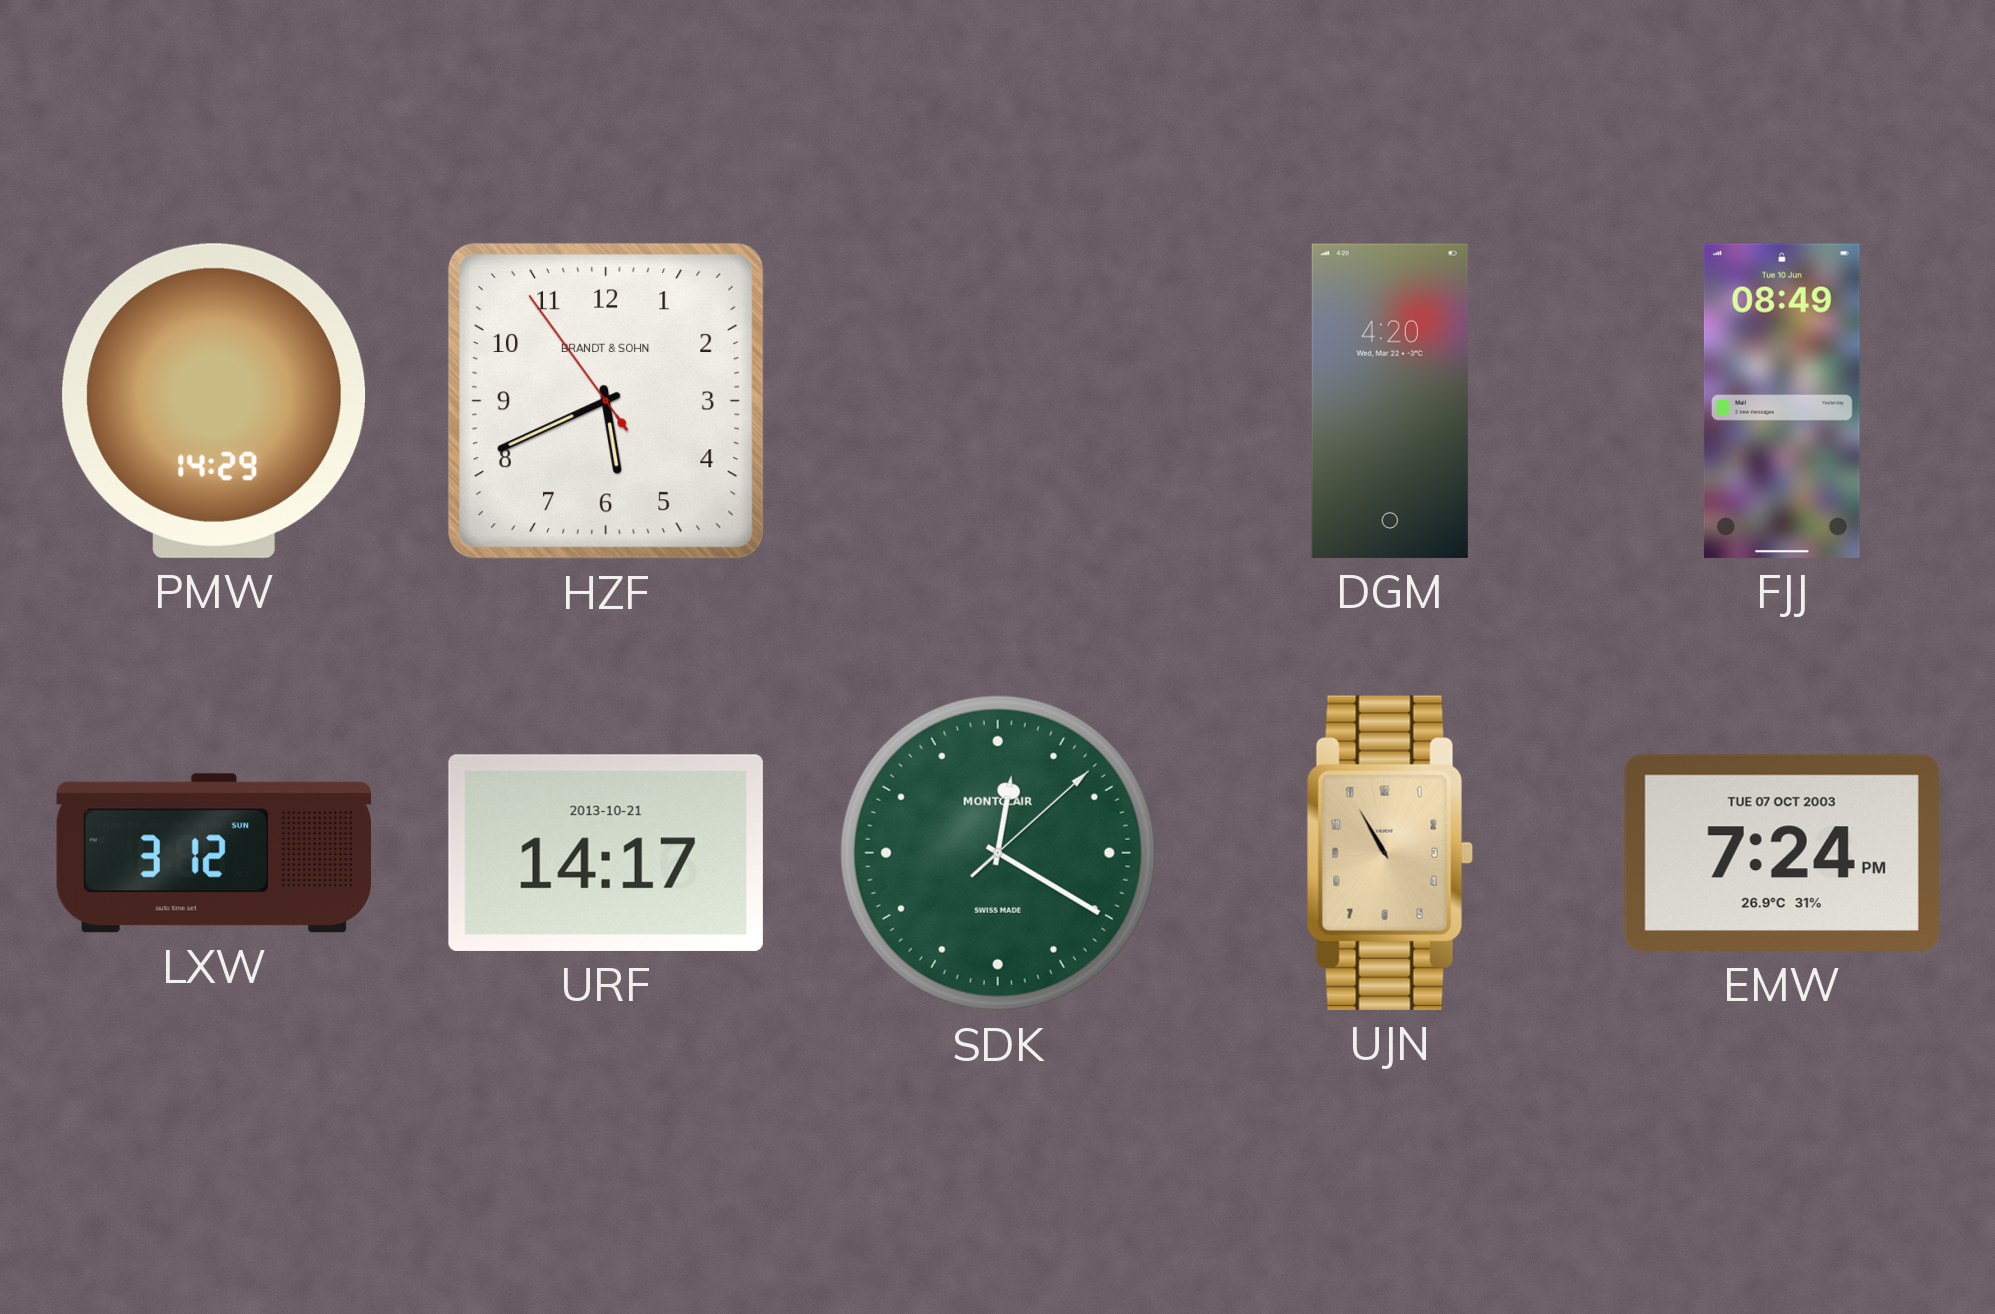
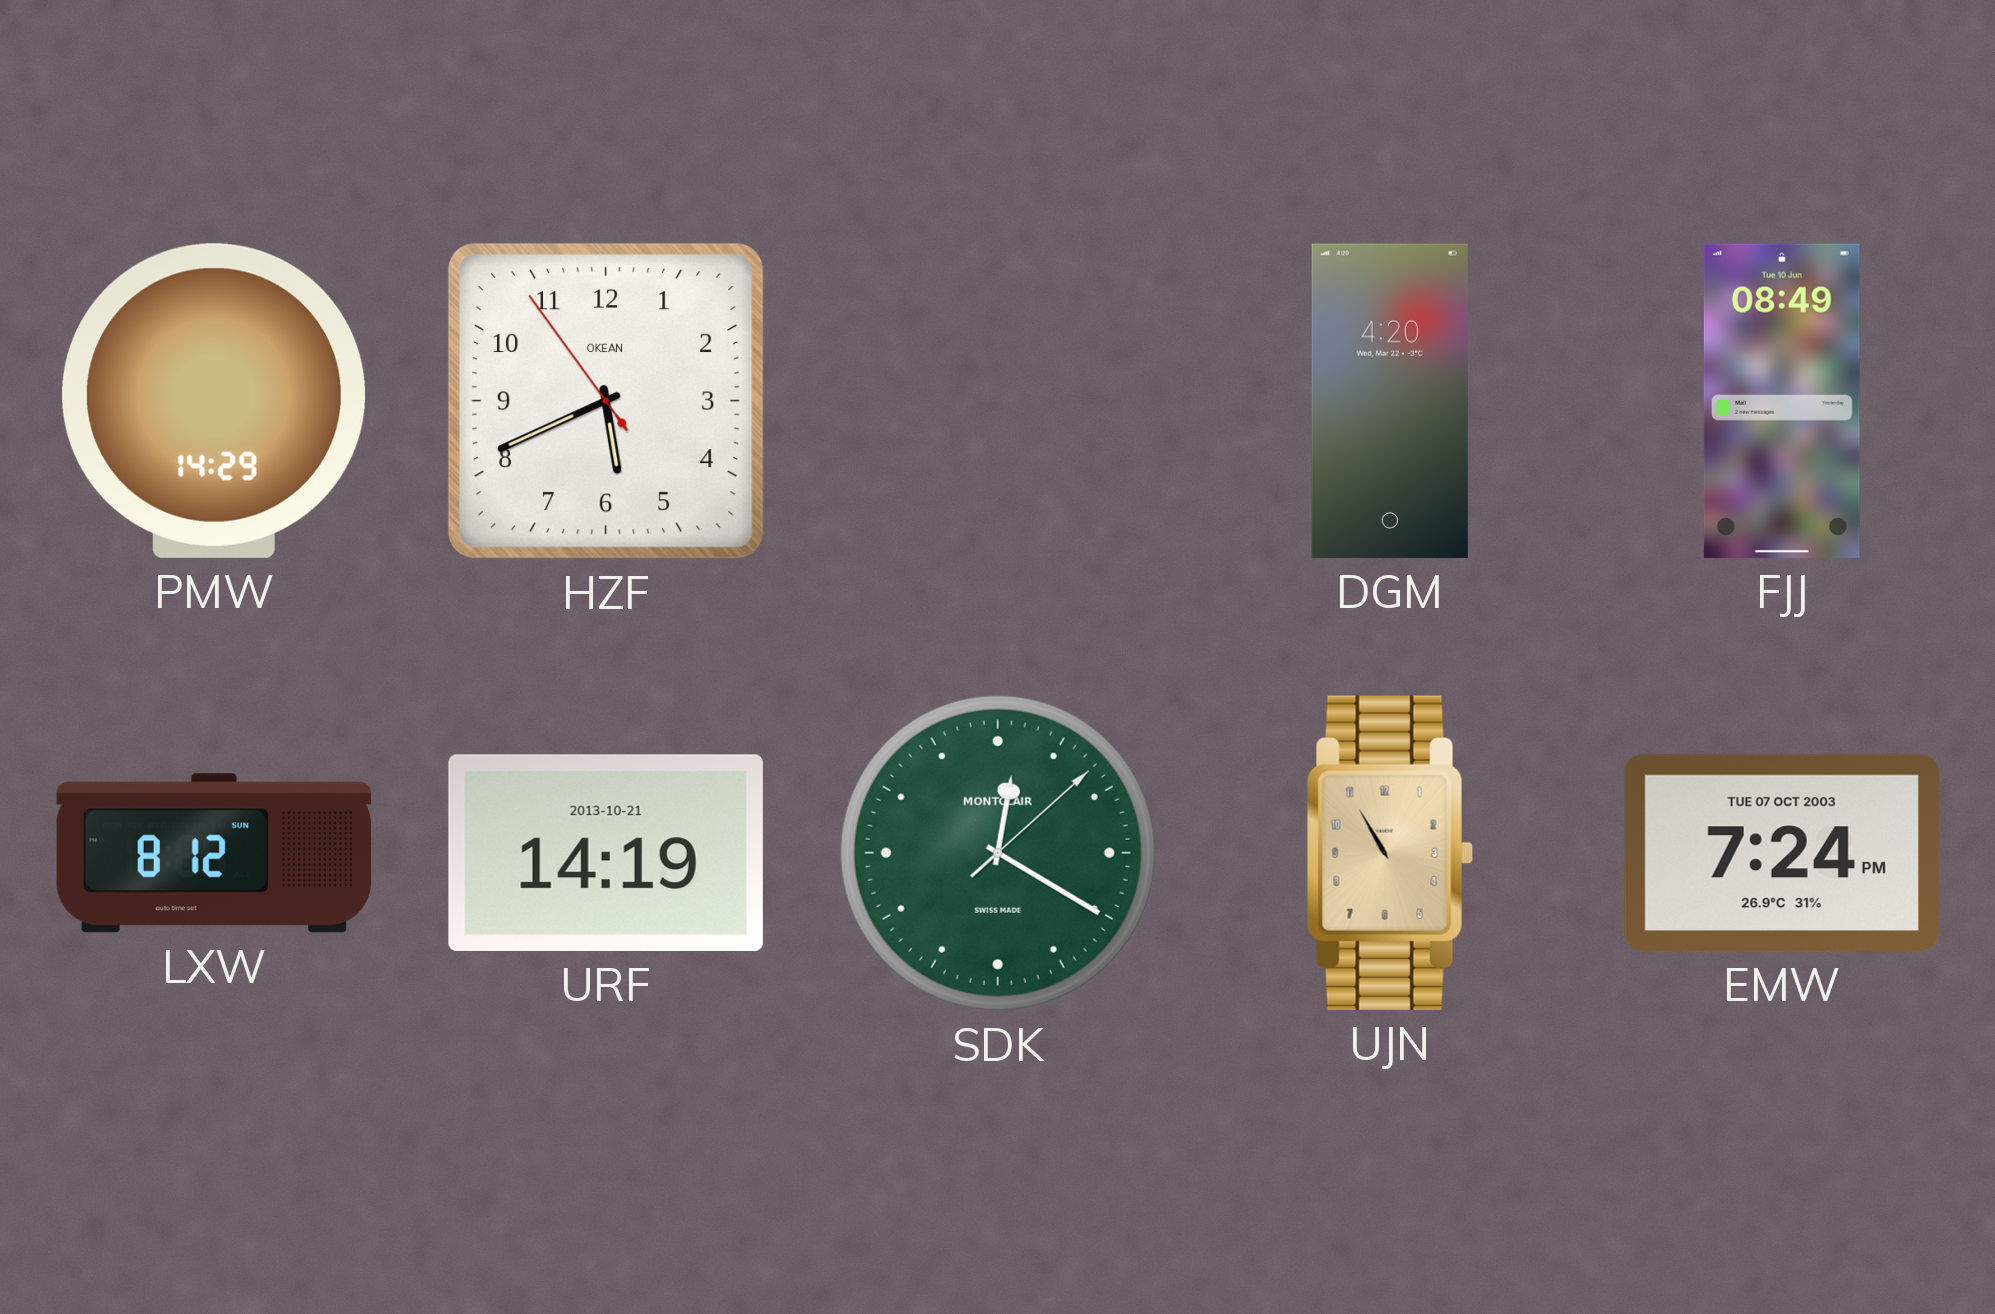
HZF brand: BRANDT & SOHN -> OKEAN (606, 401)
LXW: 3:12 -> 8:12 (213, 853)
URF: 14:17 -> 14:19 (606, 853)
